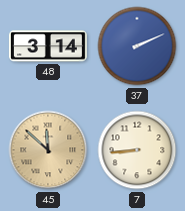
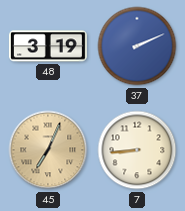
48: 3:14 -> 3:19 (48, 46)
45: 11:52 -> 7:04 (48, 150)
